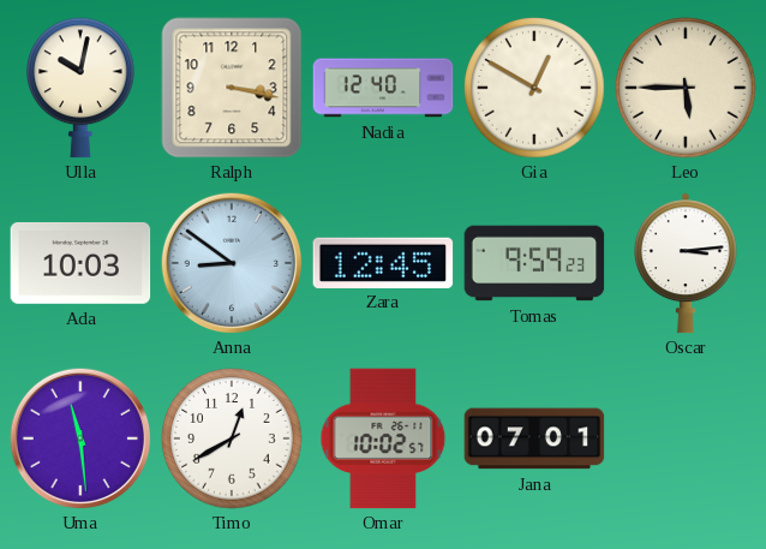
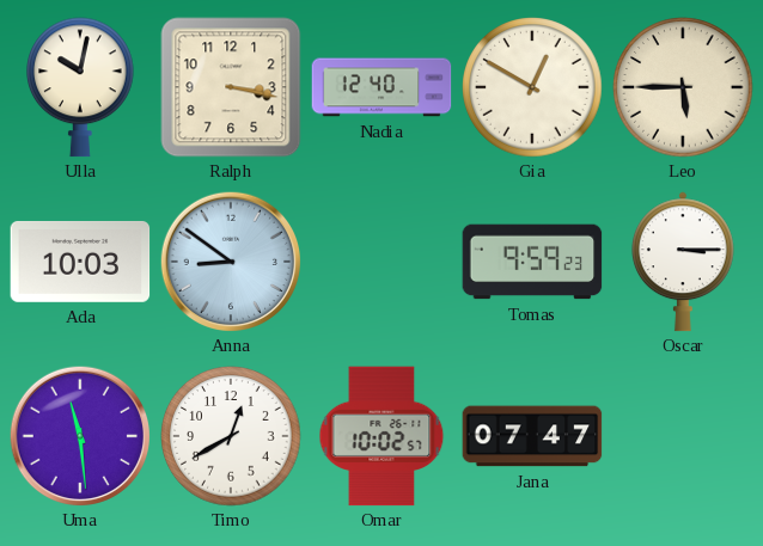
Zara: 12:45 -> none (383, 262)
Oscar: 3:14 -> 3:15 (683, 262)
Jana: 07:01 -> 07:47 (532, 436)
